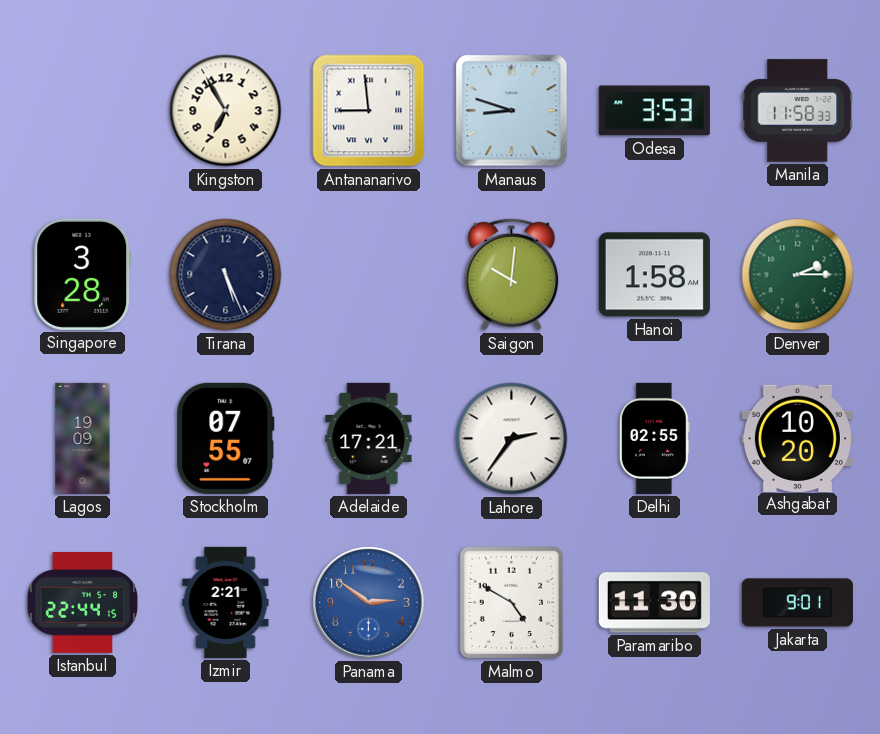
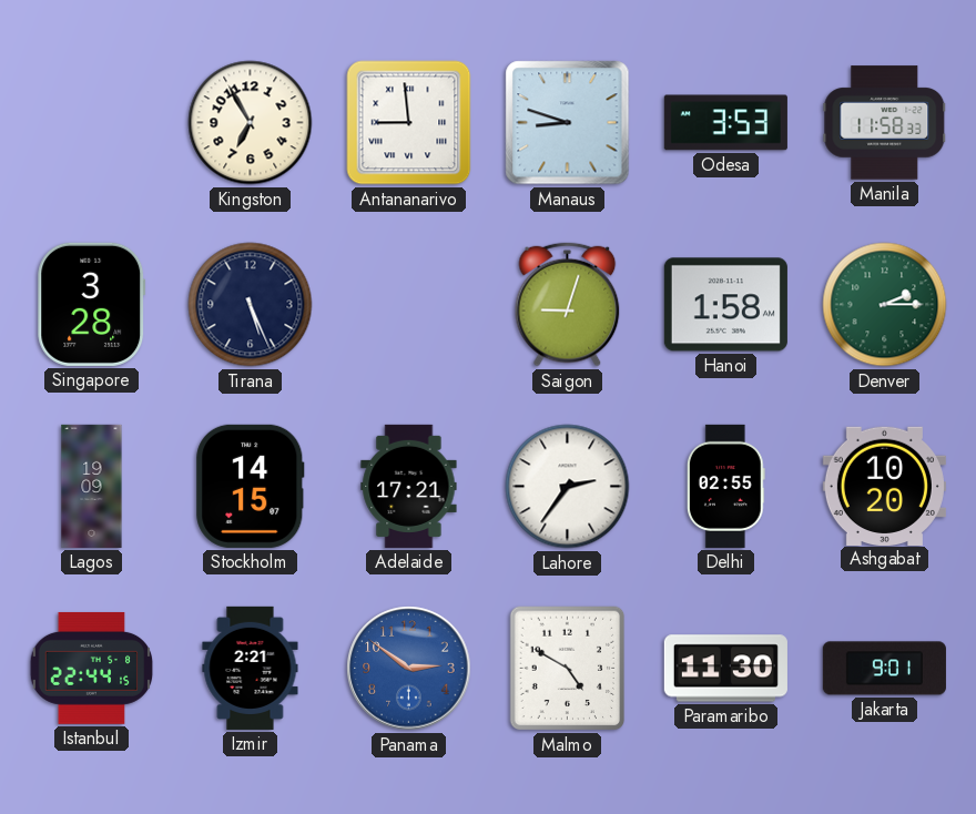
Saigon: 10:01 -> 9:03 (568, 305)
Stockholm: 07:55 -> 14:15 (251, 486)
